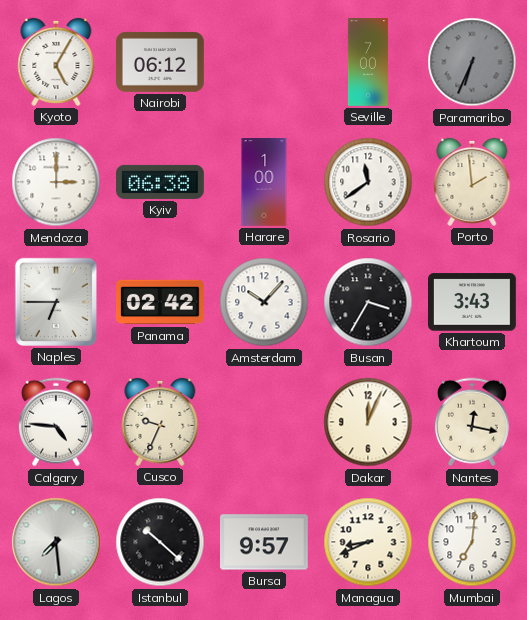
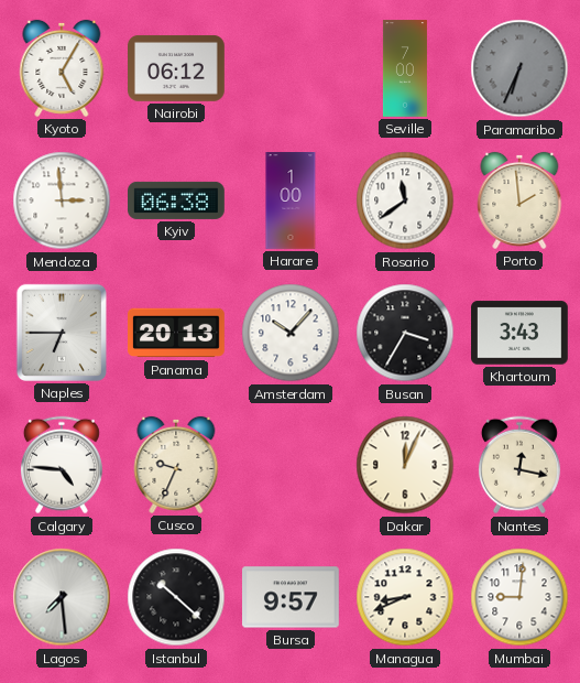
Mendoza: 3:00 -> 2:59 (62, 200)
Panama: 02:42 -> 20:13 (177, 333)
Mumbai: 7:01 -> 9:01 (519, 597)
